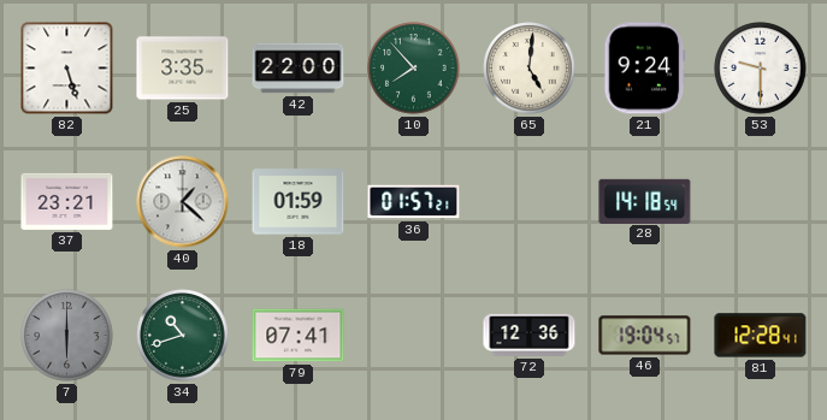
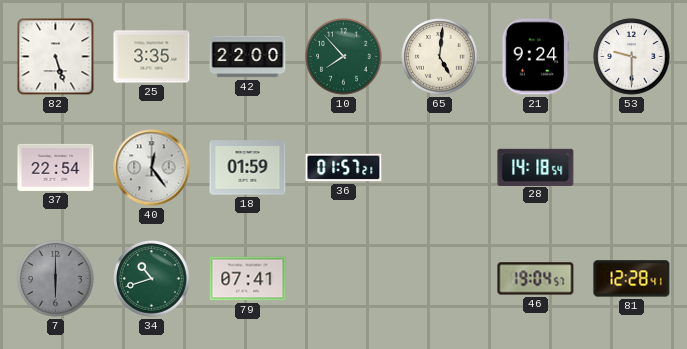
37: 23:21 -> 22:54 (56, 167)
40: 1:22 -> 12:24 (152, 168)
72: 12:36 -> none (530, 335)
